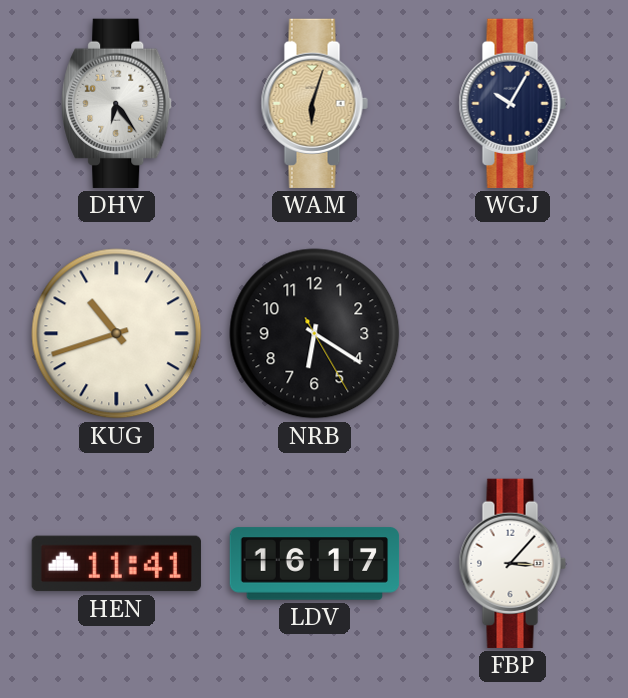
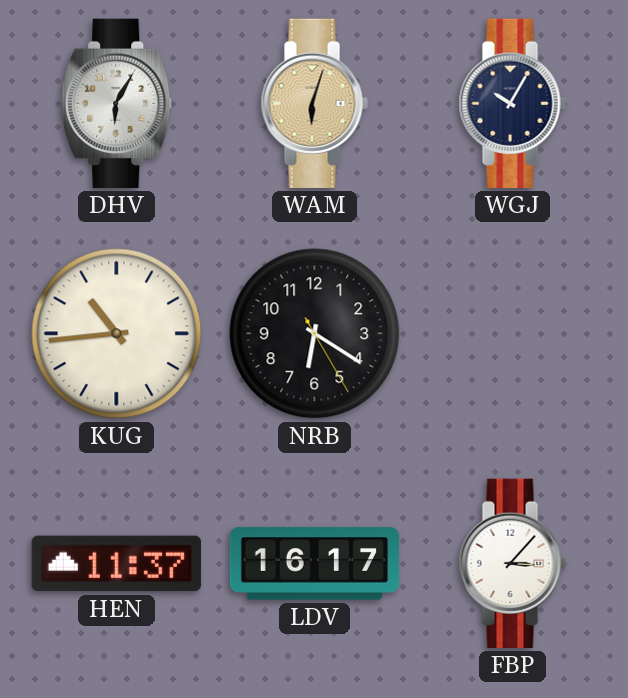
DHV: 6:24 -> 6:05 (117, 103)
KUG: 10:42 -> 10:44 (117, 334)
HEN: 11:41 -> 11:37 (116, 564)
